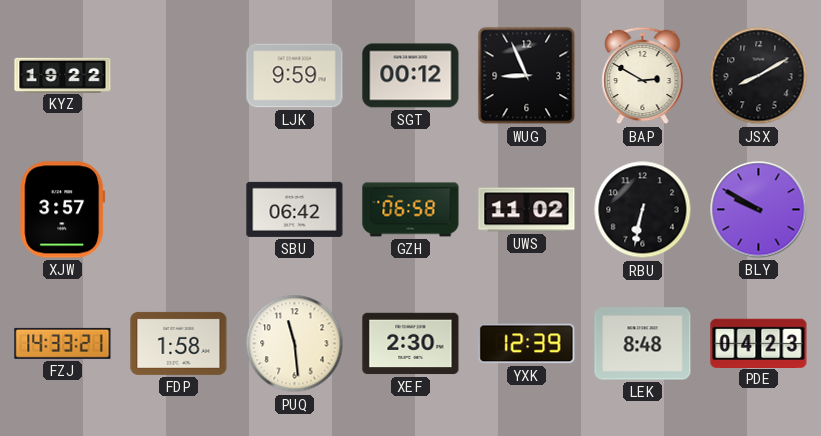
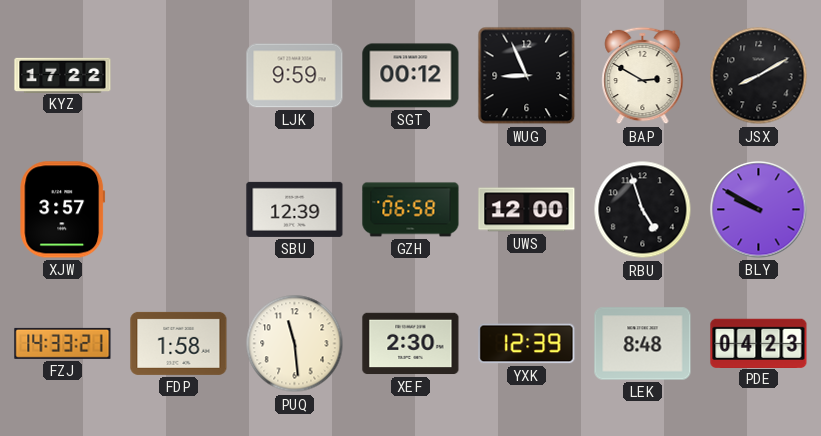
KYZ: 19:22 -> 17:22 (63, 75)
SBU: 06:42 -> 12:39 (295, 209)
UWS: 11:02 -> 12:00 (527, 210)
RBU: 6:32 -> 4:57 (643, 210)
